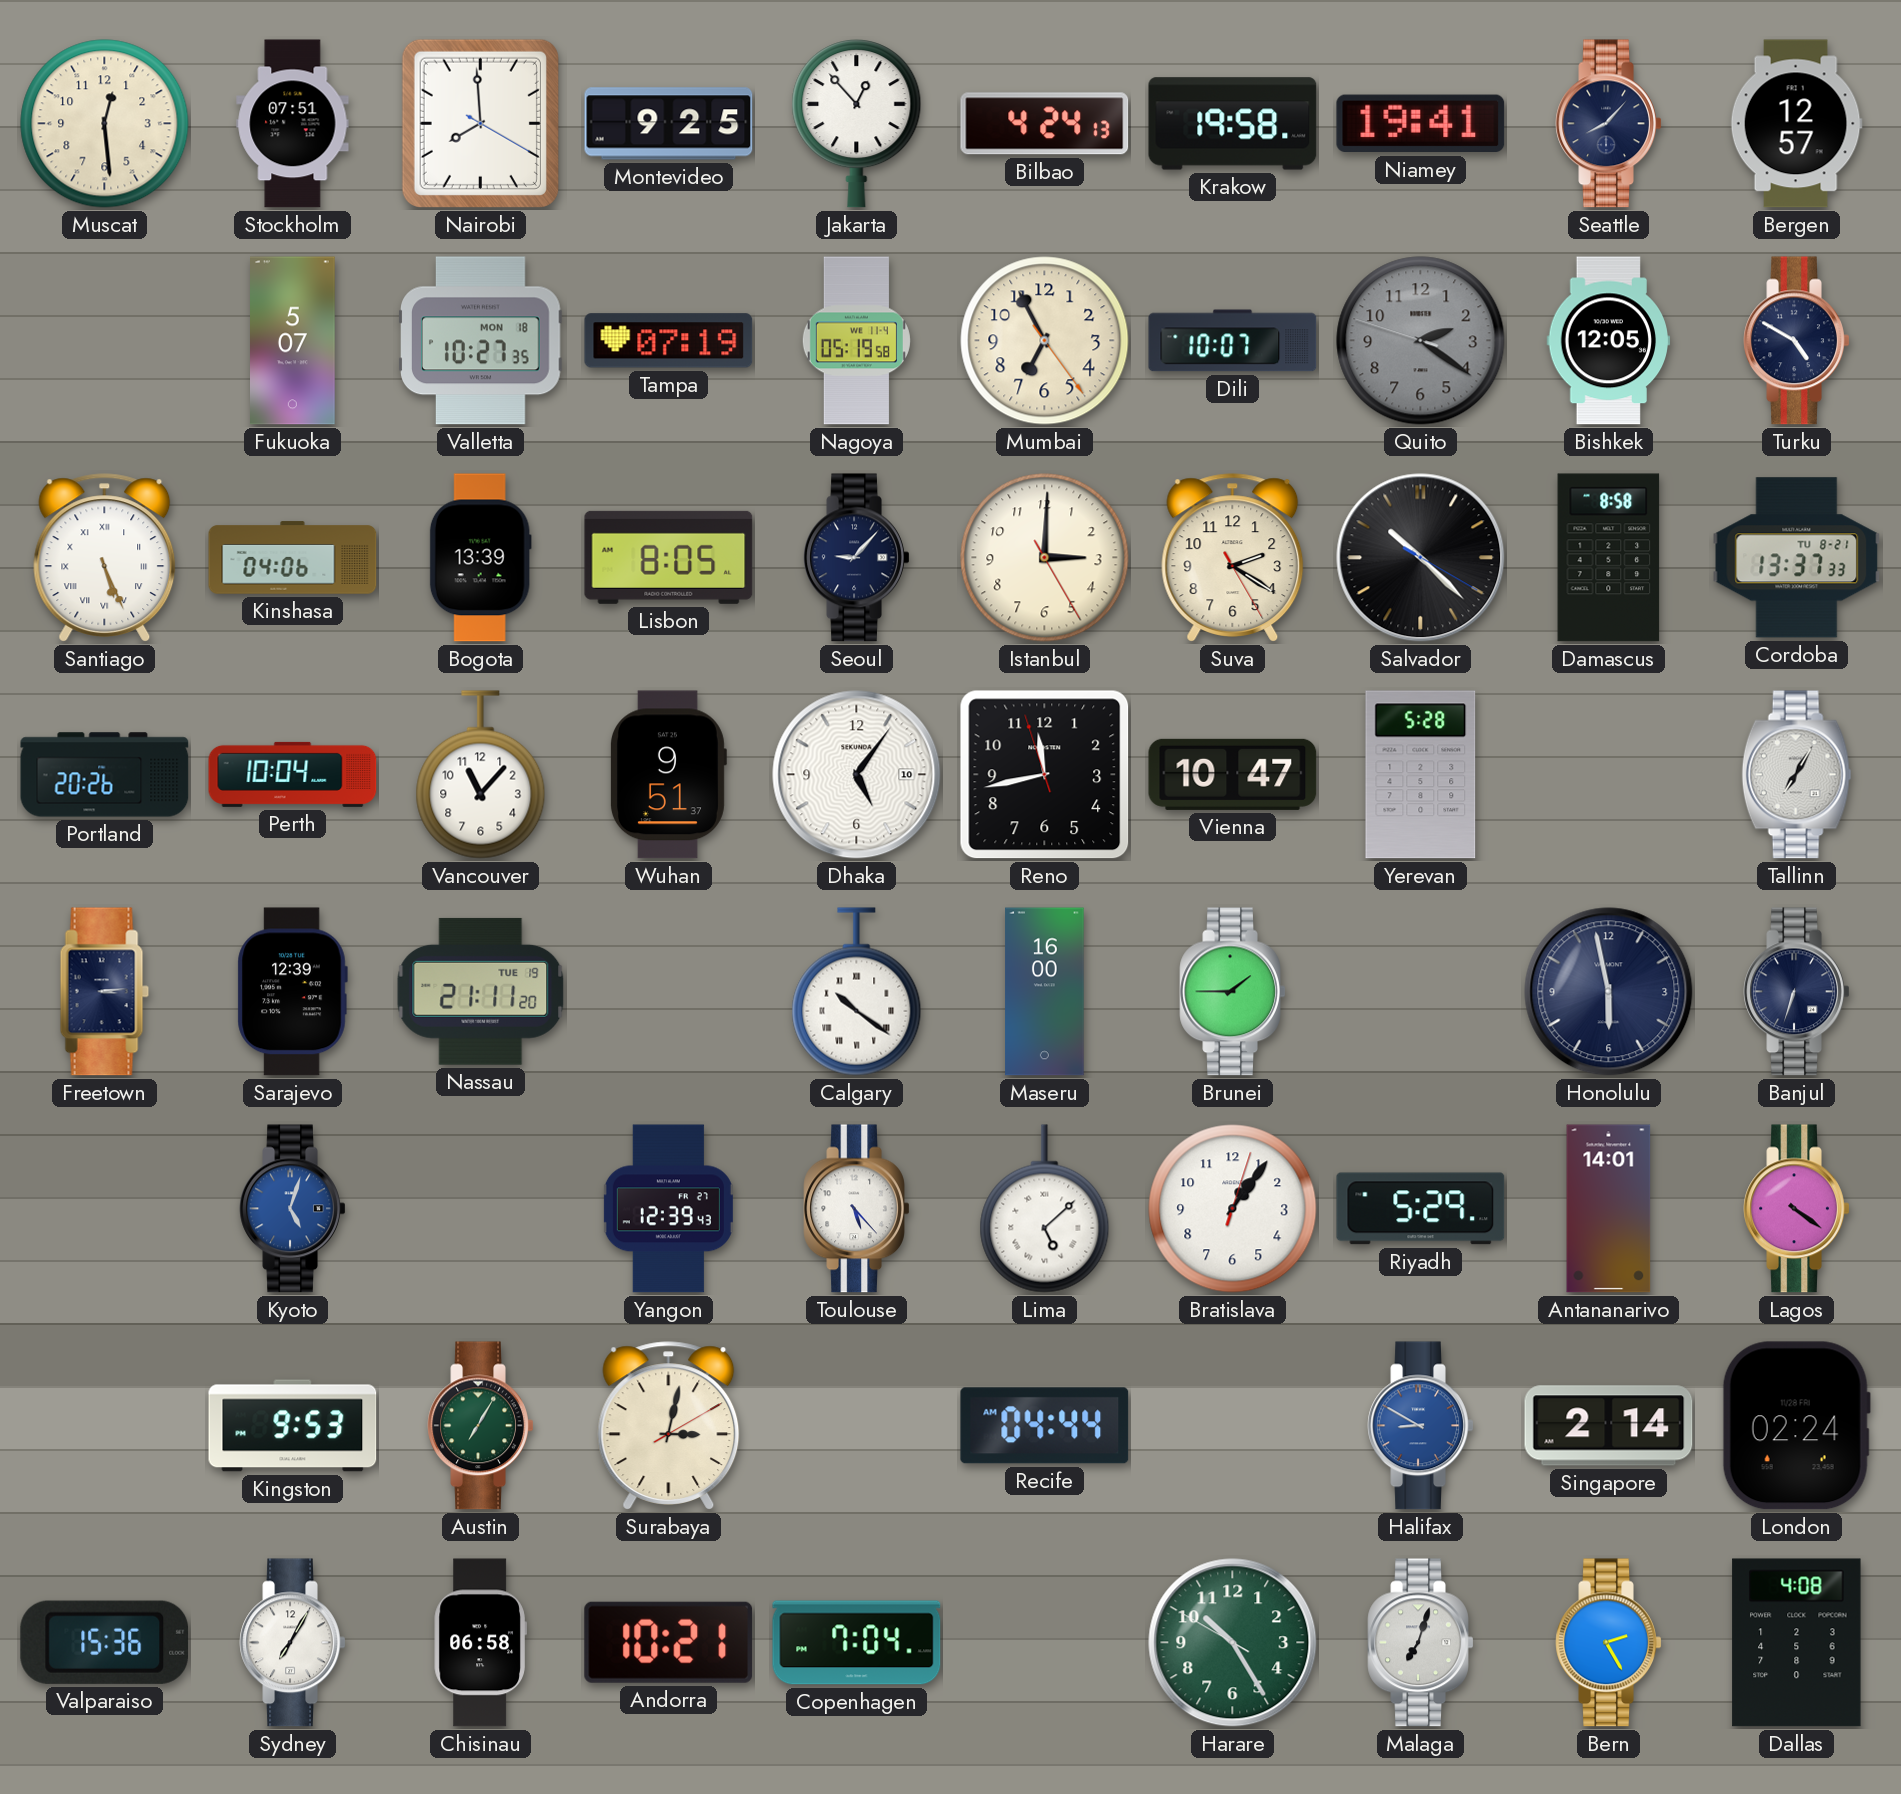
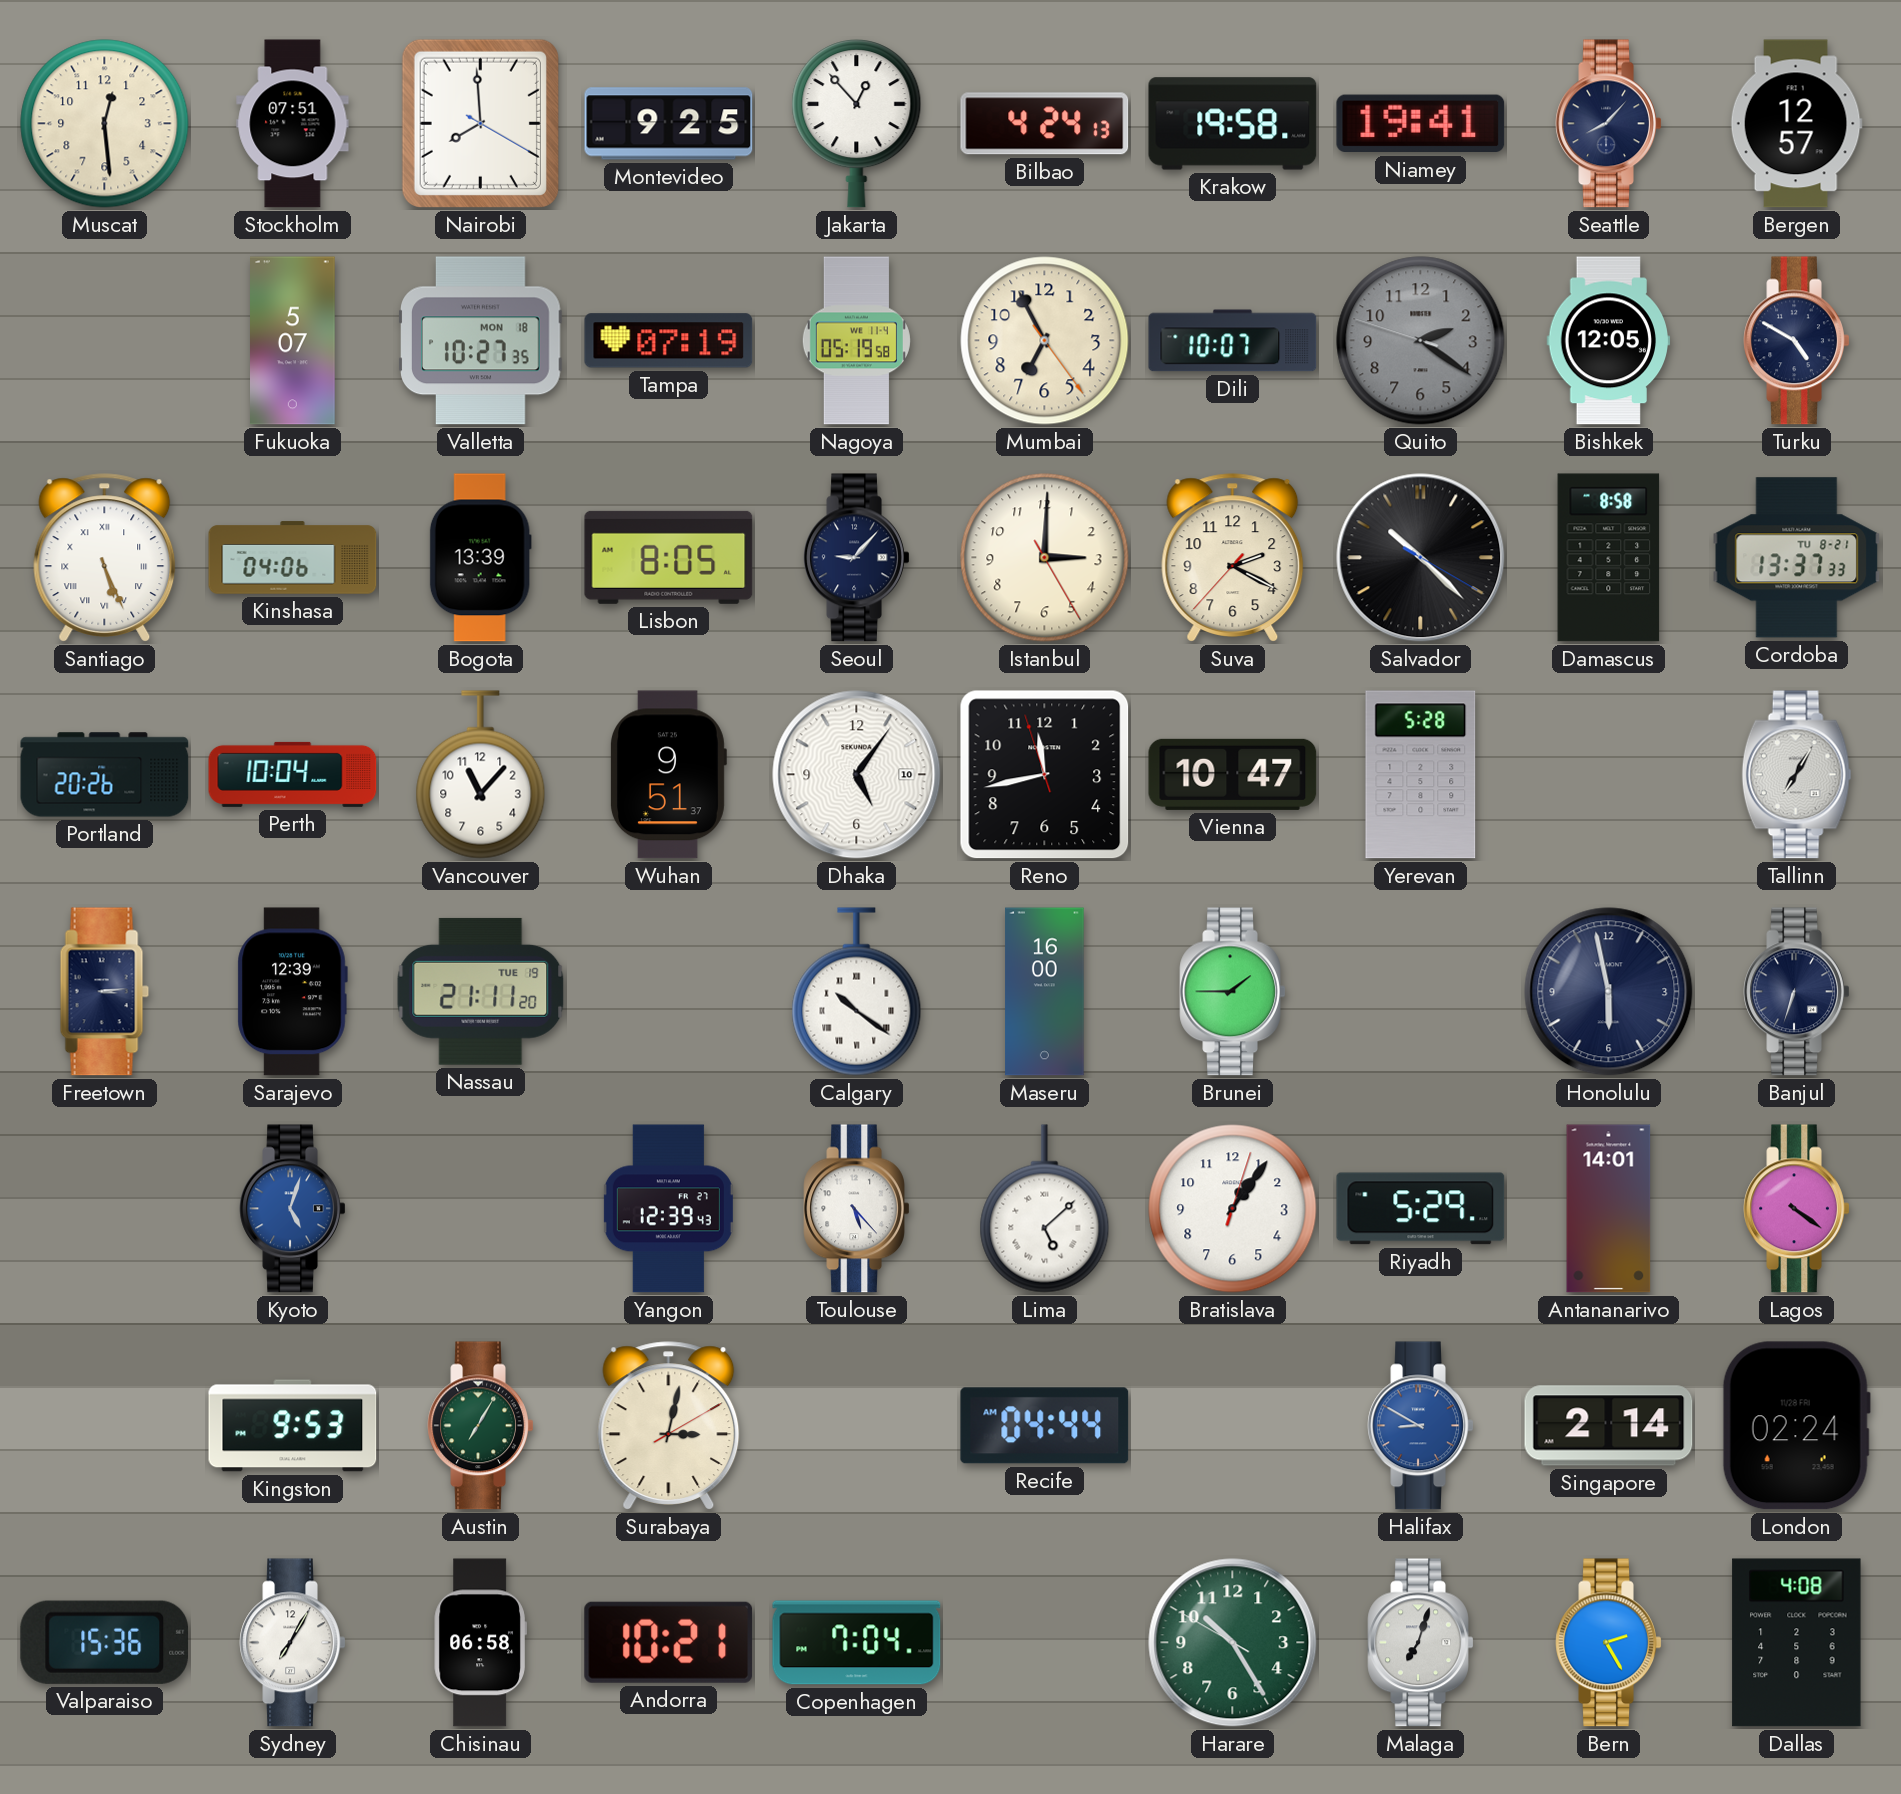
Suva: 2:20 -> 2:19 (1233, 558)
